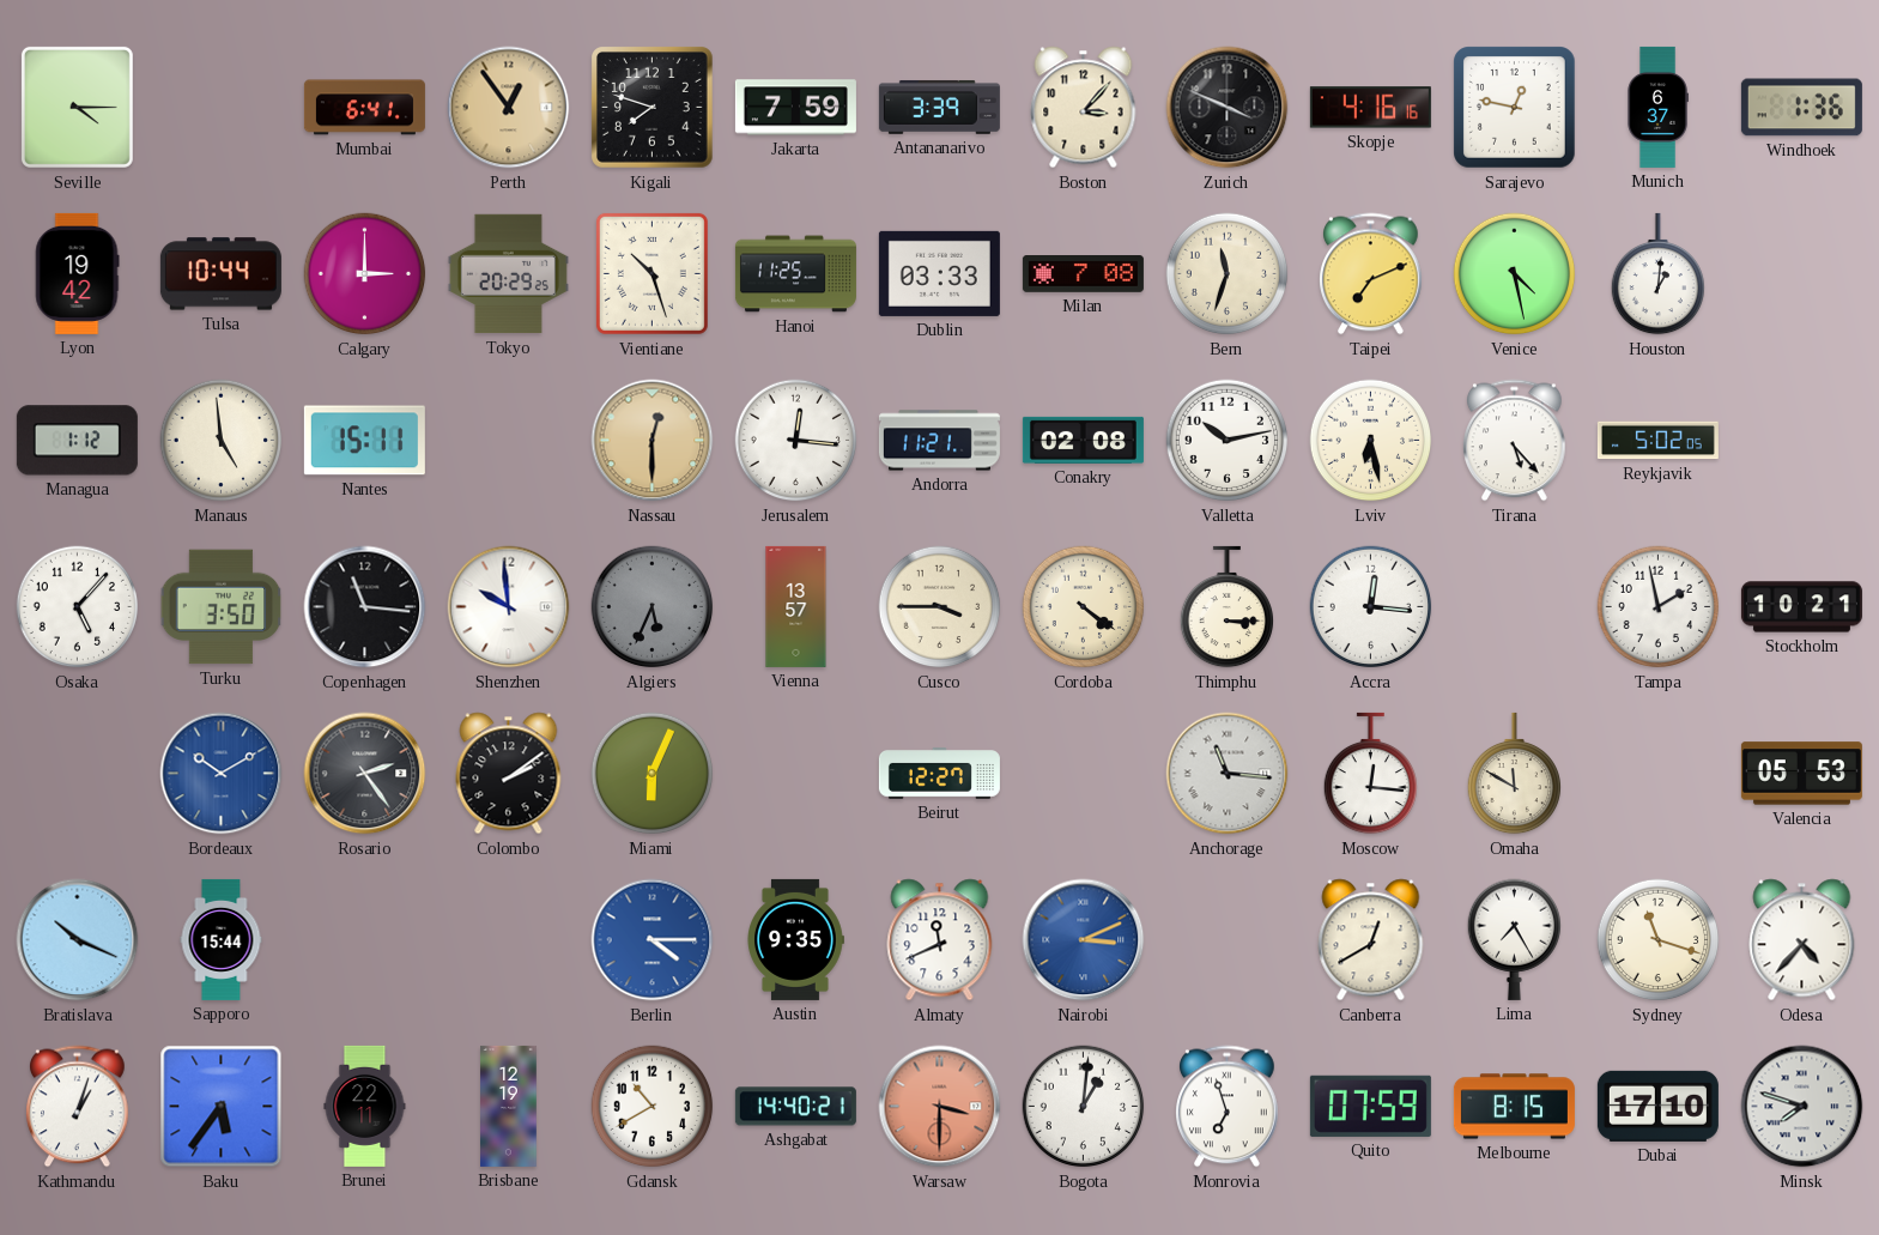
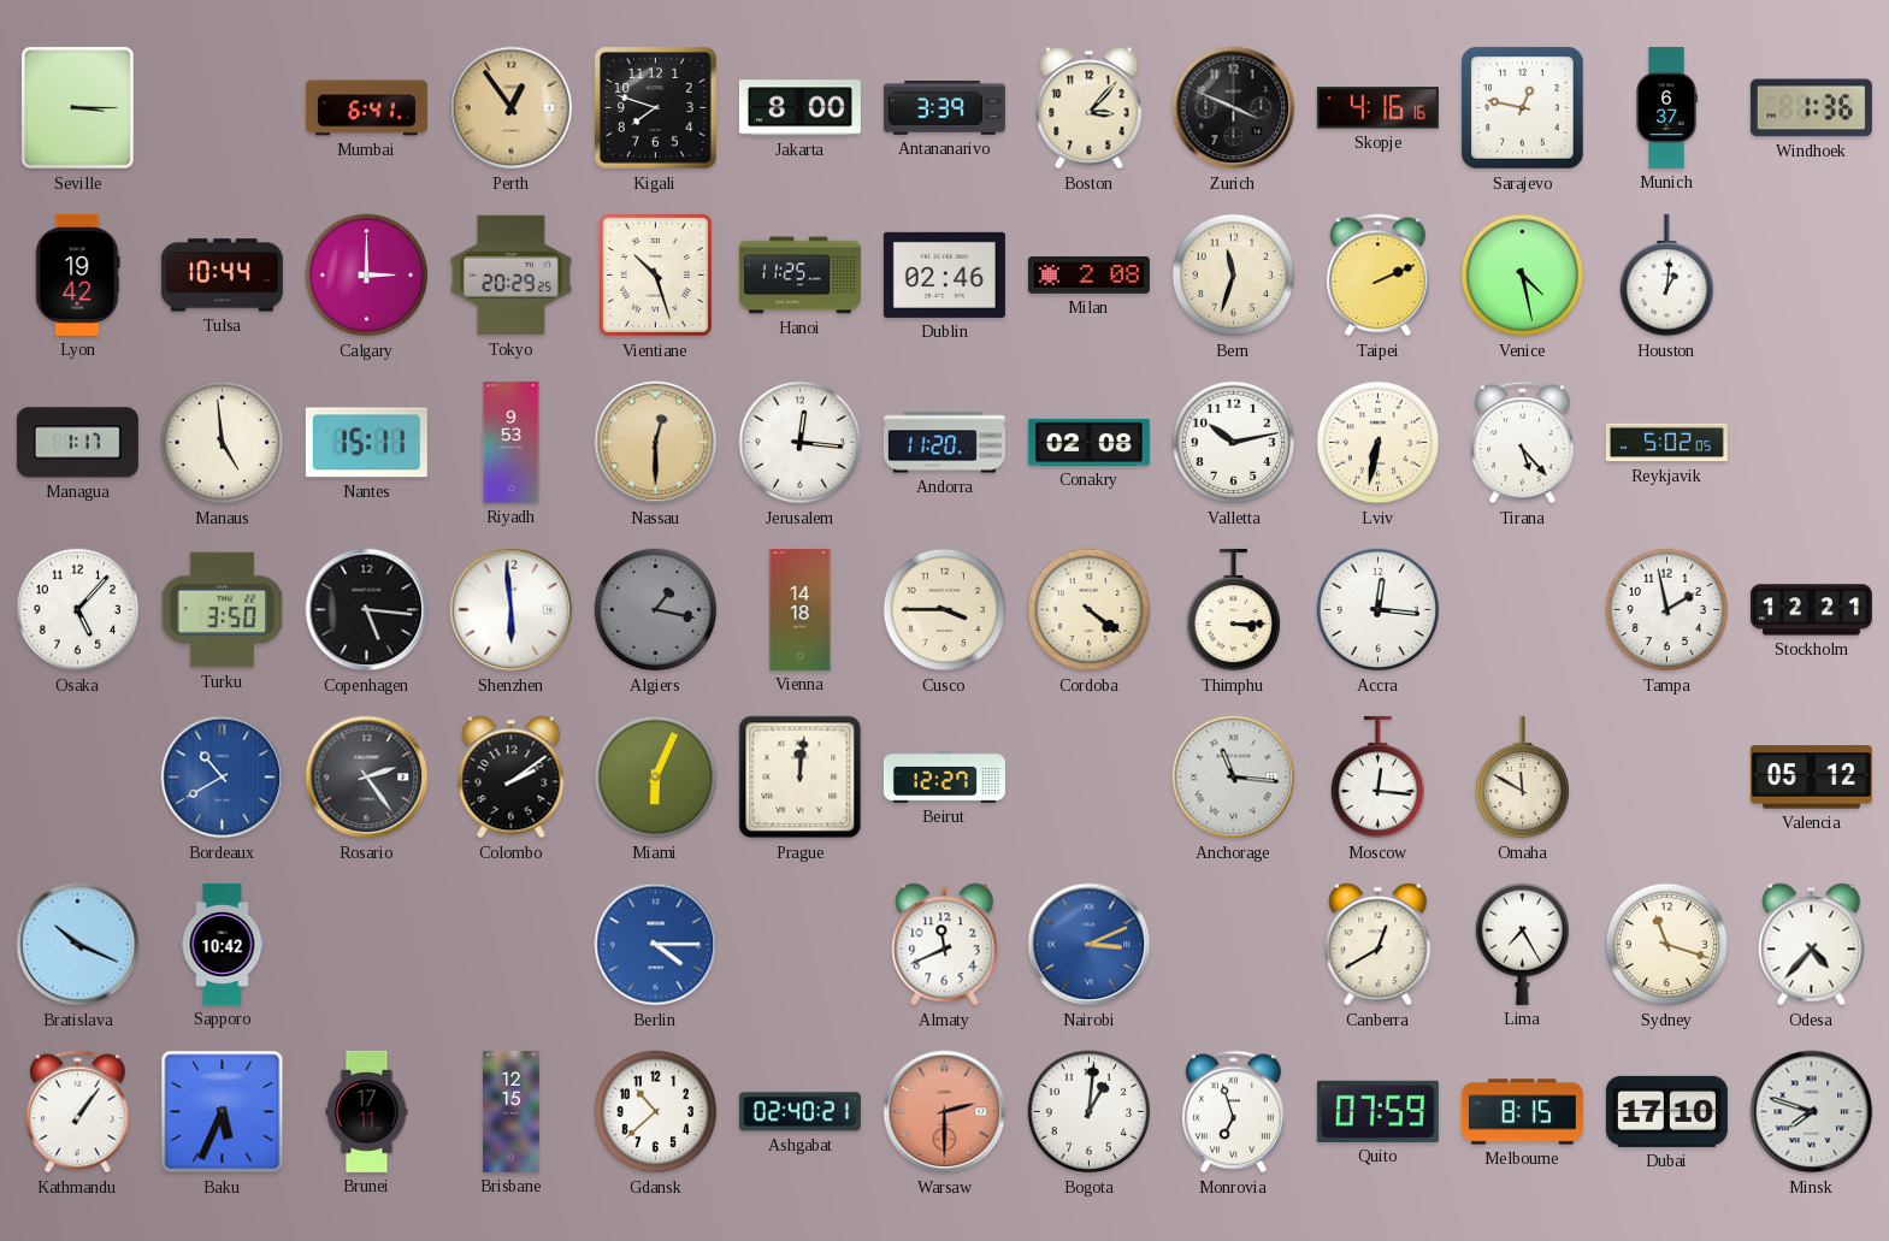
Seville: 4:15 -> 3:15 (77, 107)
Jakarta: 7:59 -> 8:00 (799, 108)
Dublin: 03:33 -> 02:46 (944, 274)
Milan: 7:08 -> 2:08 (1088, 276)
Taipei: 7:11 -> 2:11 (1379, 276)
Managua: 1:12 -> 1:17 (77, 443)
Riyadh: none -> 9:53 (512, 442)
Andorra: 11:21 -> 11:20 (944, 443)
Lviv: 6:28 -> 6:32 (1379, 443)
Copenhagen: 11:16 -> 5:16 (367, 610)
Shenzhen: 9:59 -> 5:59 (512, 610)
Algiers: 5:34 -> 1:17 (656, 610)
Vienna: 13:57 -> 14:18 (801, 609)
Stockholm: 10:21 -> 12:21 (1811, 610)
Bordeaux: 10:10 -> 10:40 (223, 778)
Prague: none -> 12:01 (801, 778)
Valencia: 05:53 -> 05:12 (1811, 778)
Sapporo: 15:44 -> 10:42 (223, 944)
Austin: 9:35 -> none (796, 939)
Kathmandu: 1:03 -> 1:06 (78, 1112)
Baku: 5:36 -> 5:34 (223, 1112)
Brunei: 22:11 -> 17:11 (367, 1111)
Brisbane: 12:19 -> 12:15 (512, 1111)
Gdansk: 10:40 -> 10:38 (656, 1112)
Ashgabat: 14:40 -> 02:40 (799, 1112)
Warsaw: 3:30 -> 2:30 (945, 1112)
